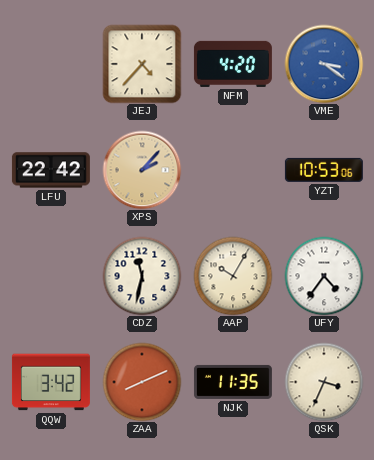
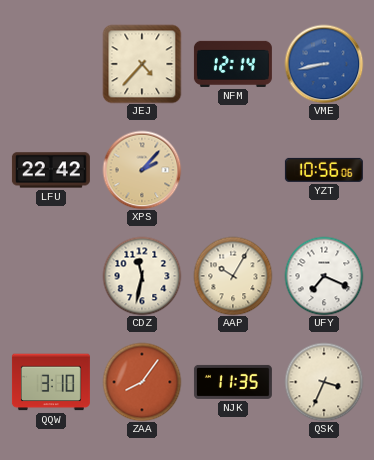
NFM: 4:20 -> 12:14 (233, 64)
VME: 3:21 -> 8:43 (324, 64)
YZT: 10:53 -> 10:56 (324, 170)
UFY: 4:36 -> 7:19 (324, 276)
QQW: 3:42 -> 3:10 (51, 382)
ZAA: 8:11 -> 8:06 (142, 382)
